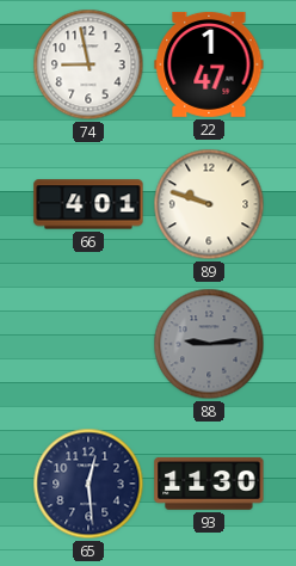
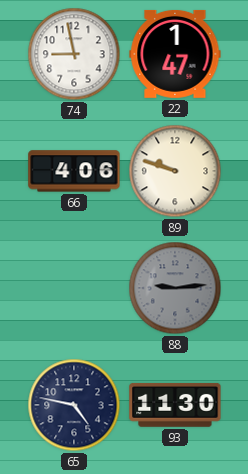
66: 4:01 -> 4:06 (74, 171)
65: 12:29 -> 4:47 (74, 405)
